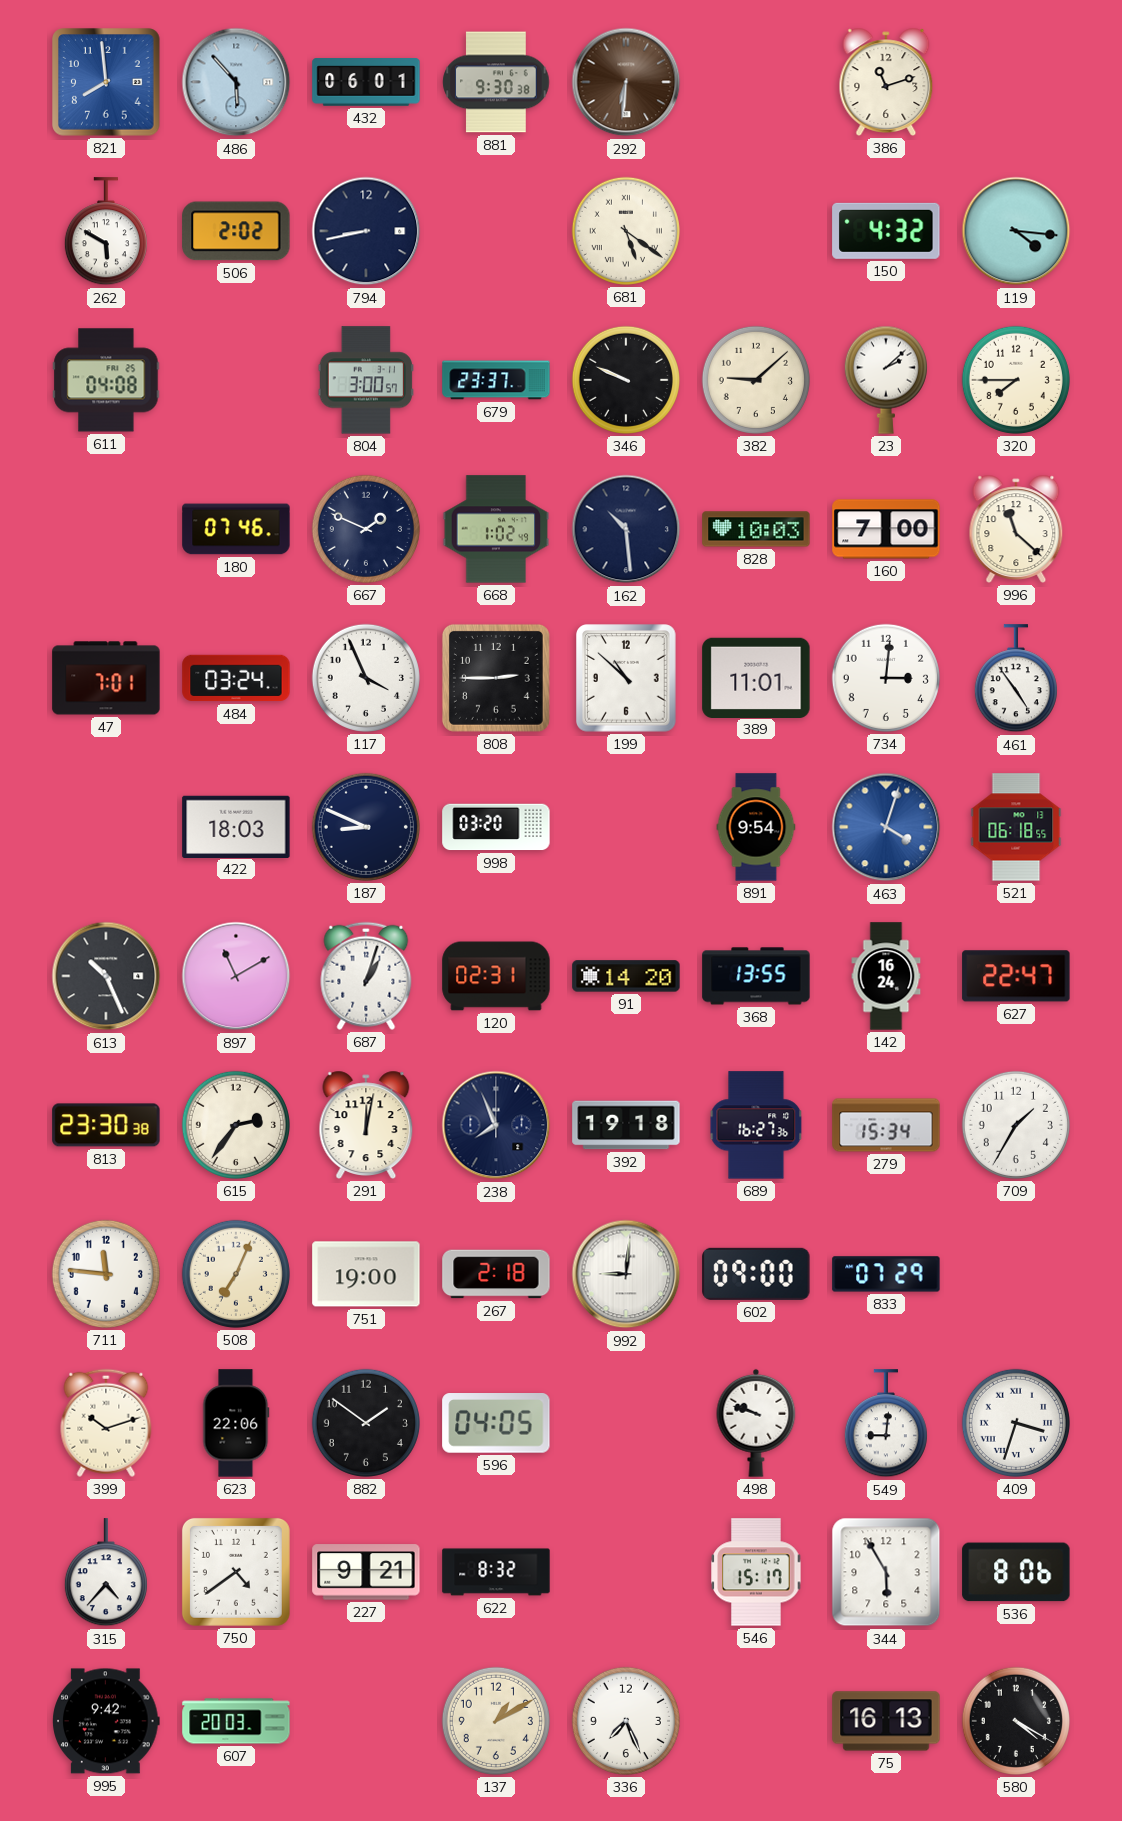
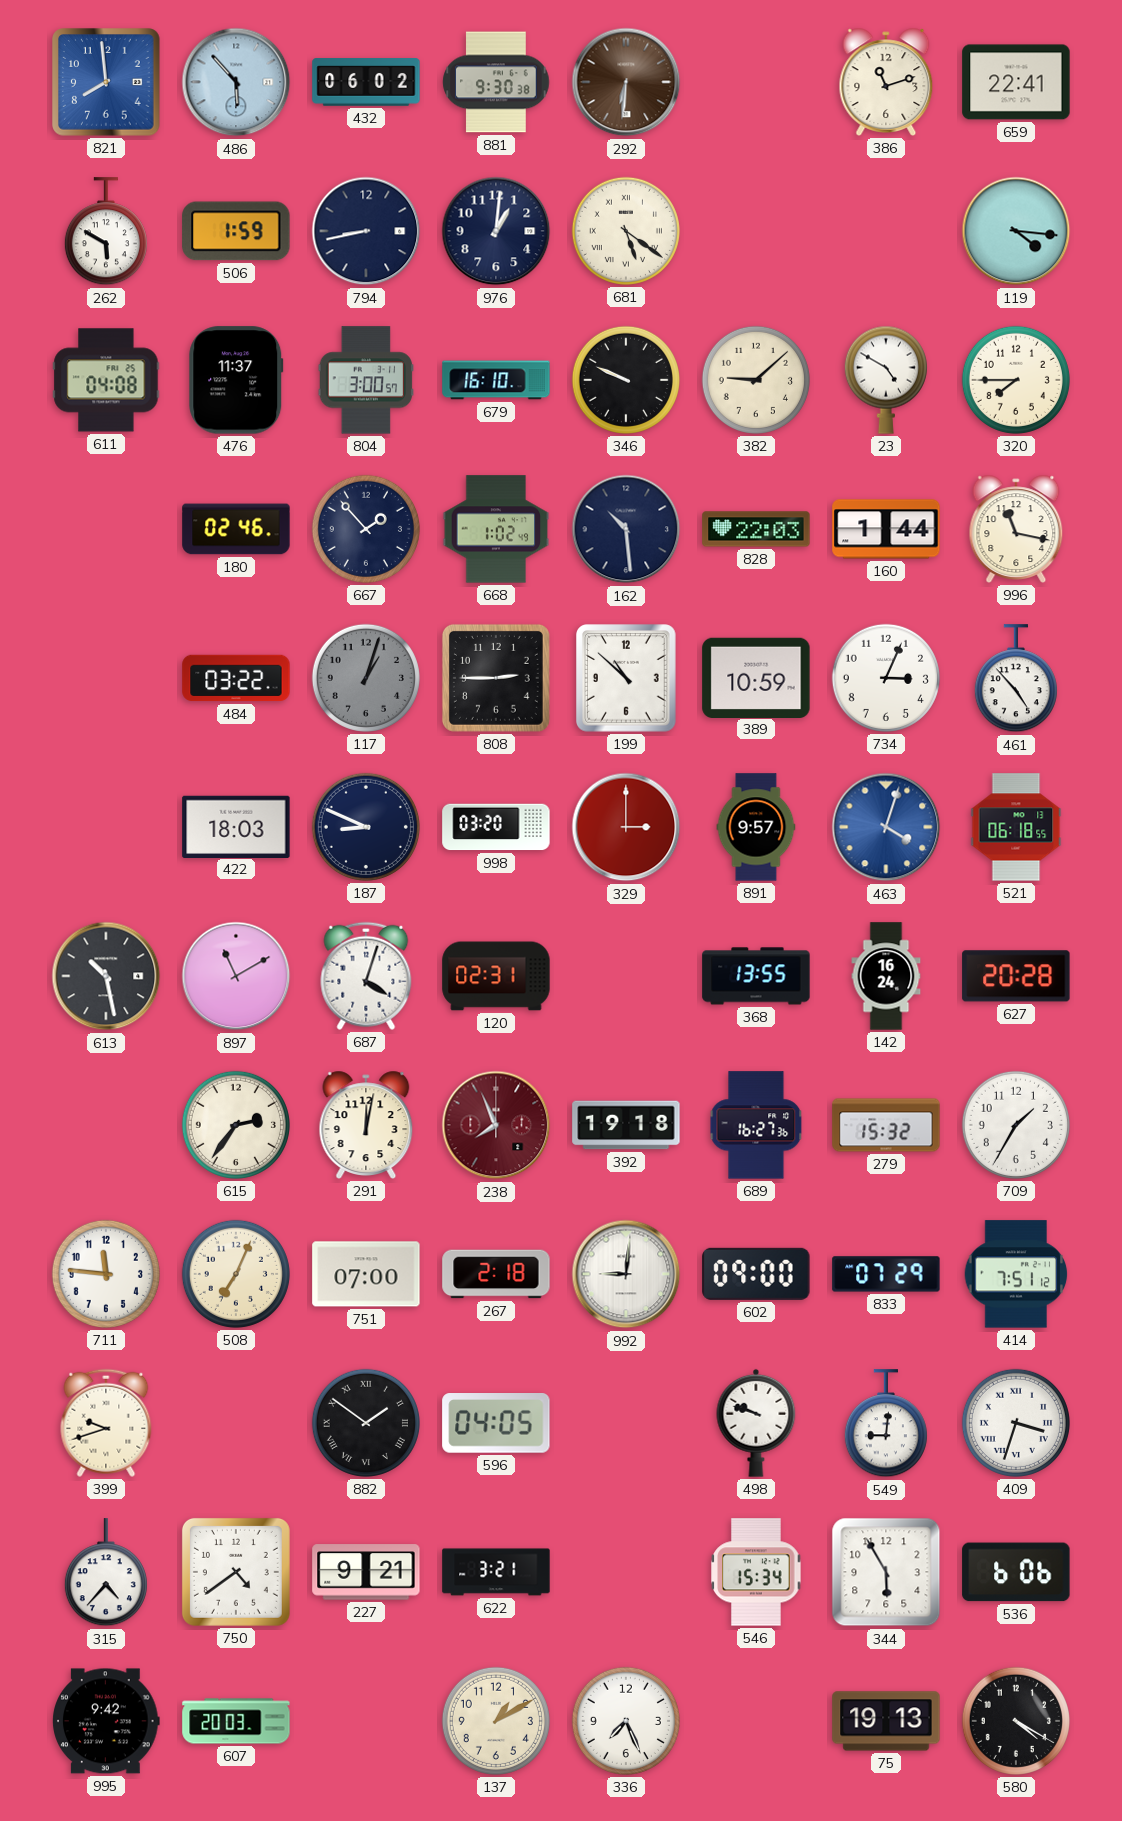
432: 06:01 -> 06:02 (366, 82)
659: none -> 22:41 (1016, 82)
506: 2:02 -> 1:59 (236, 231)
976: none -> 1:01 (496, 231)
150: 4:32 -> none (886, 231)
476: none -> 11:37 (236, 380)
679: 23:37 -> 16:10 (496, 380)
23: 2:08 -> 4:50 (886, 380)
180: 07:46 -> 02:46 (236, 529)
667: 1:49 -> 1:53 (366, 529)
828: 10:03 -> 22:03 (756, 529)
160: 7:00 -> 1:44 (886, 529)
996: 11:22 -> 11:17 (1016, 529)
47: 7:01 -> none (106, 678)
484: 03:24 -> 03:22 (236, 678)
117: 3:56 -> 1:03 (366, 678)
117 dial: white -> grey (366, 678)
389: 11:01 -> 10:59 (756, 677)
734: 3:01 -> 3:04 (886, 678)
461: 4:54 -> 4:53 (1016, 679)
329: none -> 3:00 (626, 827)
891: 9:54 -> 9:57 (756, 827)
613: 10:26 -> 10:28 (106, 976)
687: 1:03 -> 4:03 (366, 976)
91: 14:20 -> none (626, 976)
627: 22:47 -> 20:28 (1016, 976)
813: 23:30 -> none (106, 1125)
238 dial: navy -> burgundy (496, 1125)
279: 15:34 -> 15:32 (886, 1125)
751: 19:00 -> 07:00 (366, 1274)
414: none -> 7:51 (1016, 1274)
399: 10:12 -> 9:42 (106, 1423)
623: 22:06 -> none (236, 1423)
882 numerals: Arabic -> Roman (366, 1423)
622: 8:32 -> 3:21 (496, 1572)
546: 15:17 -> 15:34 (756, 1572)
536: 8:06 -> 6:06 (1016, 1572)
75: 16:13 -> 19:13 (886, 1721)
